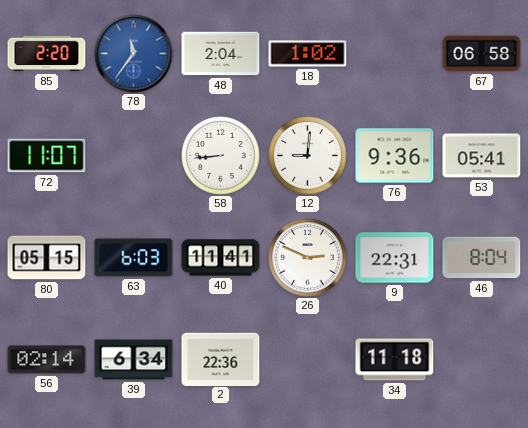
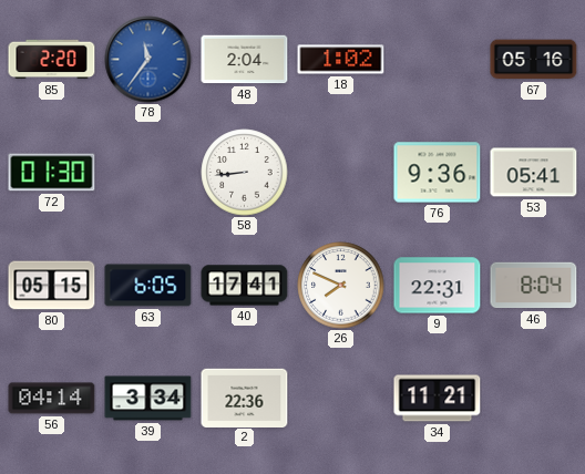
67: 06:58 -> 05:16 (534, 60)
72: 11:07 -> 01:30 (52, 173)
12: 9:01 -> none (308, 156)
63: 6:03 -> 6:05 (148, 286)
40: 11:41 -> 17:41 (245, 286)
26: 2:49 -> 7:49 (341, 286)
56: 02:14 -> 04:14 (52, 399)
39: 6:34 -> 3:34 (148, 399)
34: 11:18 -> 11:21 (438, 399)
